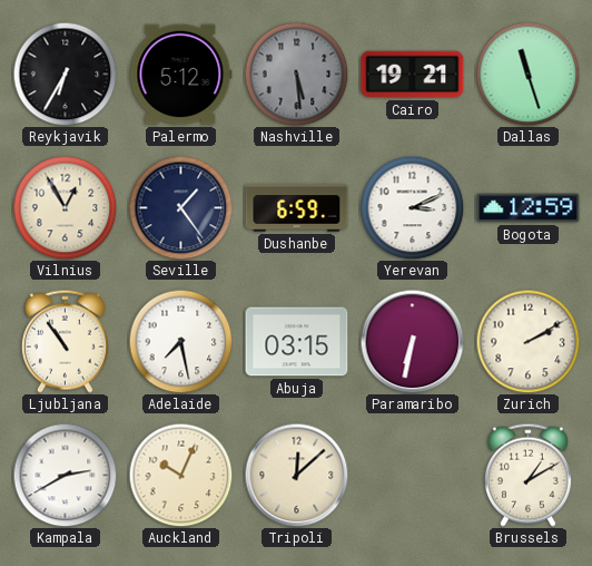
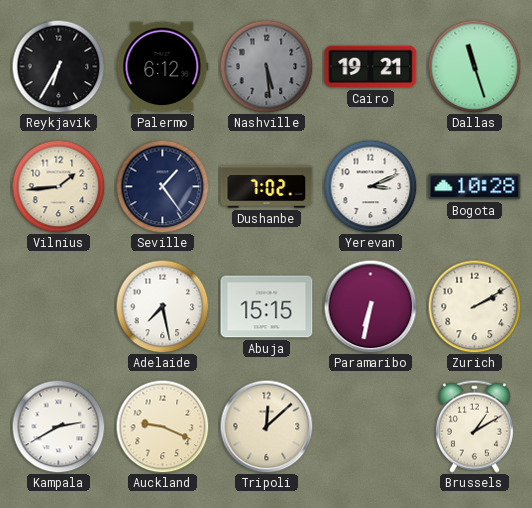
Palermo: 5:12 -> 6:12 (163, 67)
Vilnius: 12:55 -> 1:44 (58, 186)
Dushanbe: 6:59 -> 7:02 (267, 187)
Bogota: 12:59 -> 10:28 (475, 187)
Ljubljana: 10:54 -> none (65, 341)
Abuja: 03:15 -> 15:15 (267, 307)
Auckland: 10:04 -> 9:19 (162, 426)
